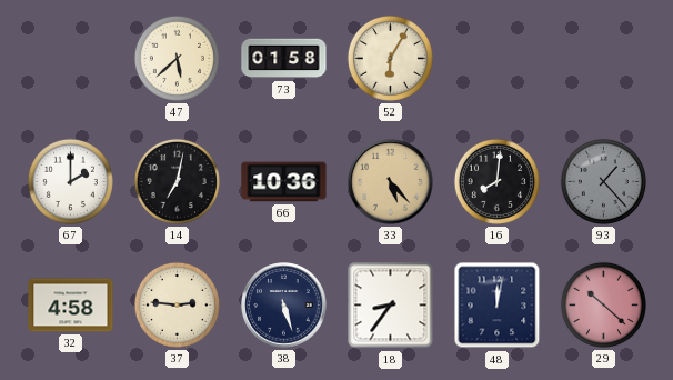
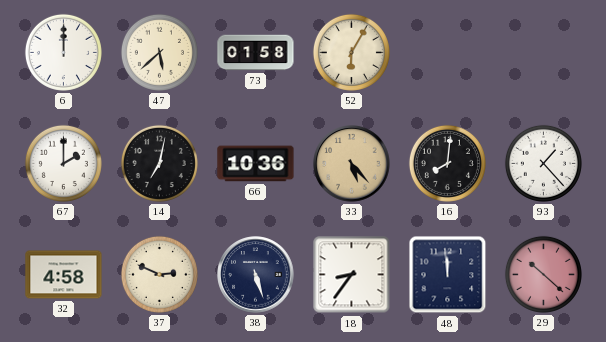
6: none -> 12:00 (63, 52)
93 dial: grey -> white (543, 163)
37: 2:46 -> 2:49 (159, 274)
48: 12:02 -> 11:59 (448, 275)
